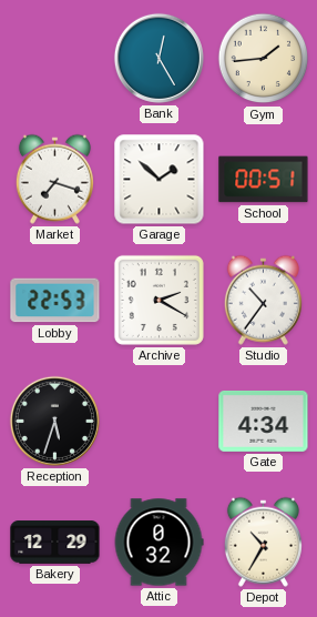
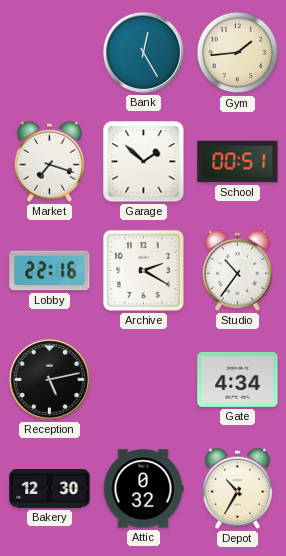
Lobby: 22:53 -> 22:16 (50, 271)
Reception: 5:33 -> 5:13 (49, 379)
Bakery: 12:29 -> 12:30 (50, 489)
